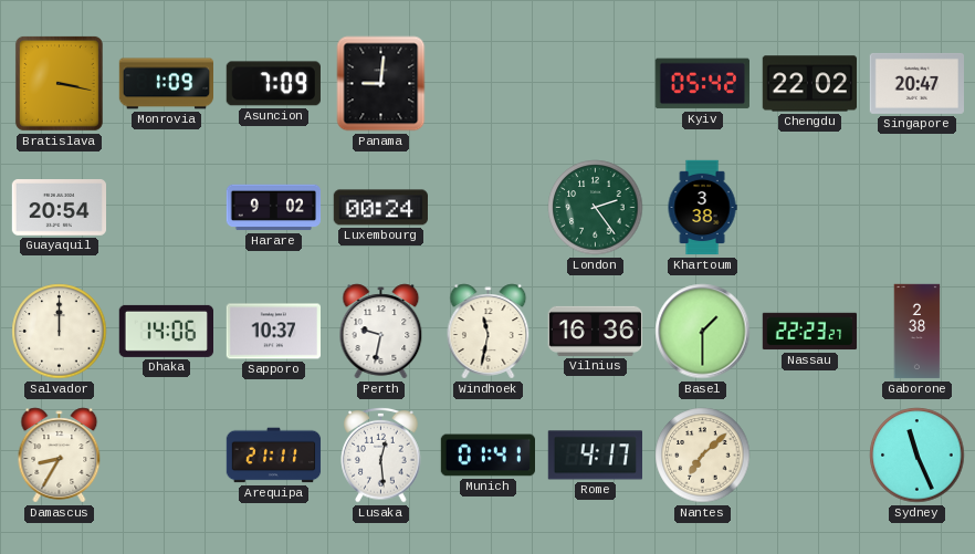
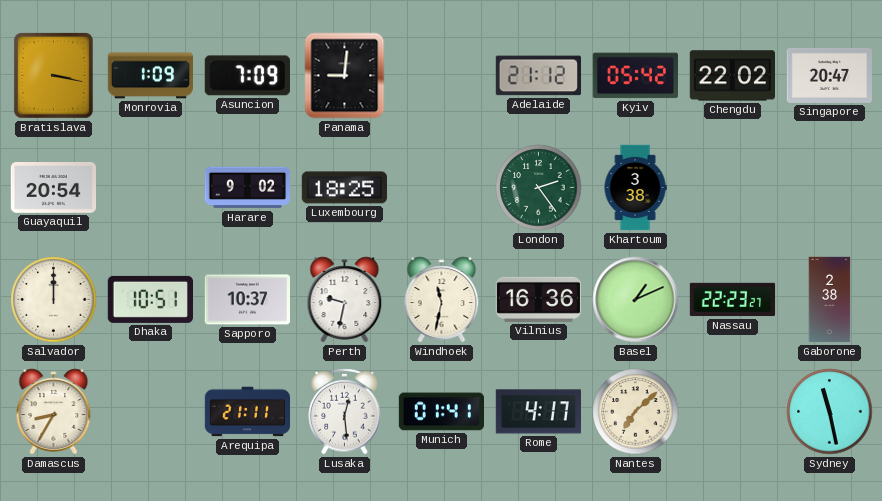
Adelaide: none -> 21:12 (538, 76)
Luxembourg: 00:24 -> 18:25 (344, 188)
Dhaka: 14:06 -> 10:51 (150, 299)
Basel: 1:30 -> 1:11 (636, 300)
Sydney: 11:26 -> 11:28 (830, 412)
